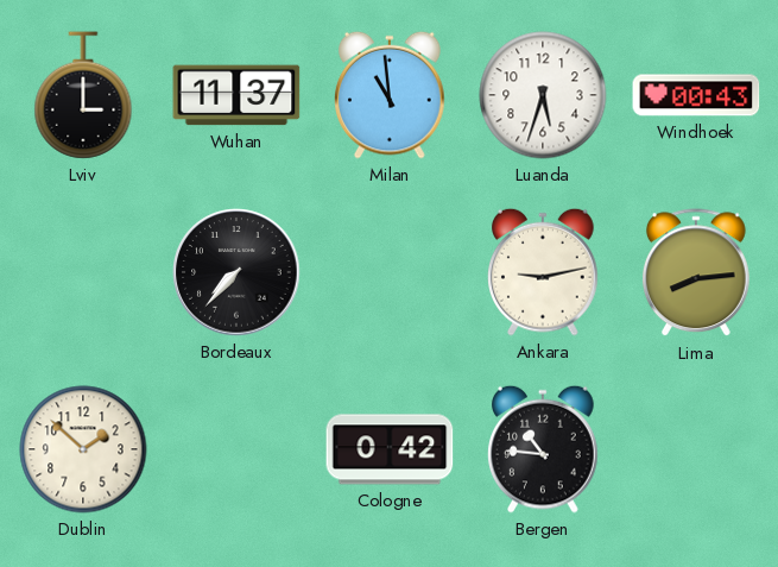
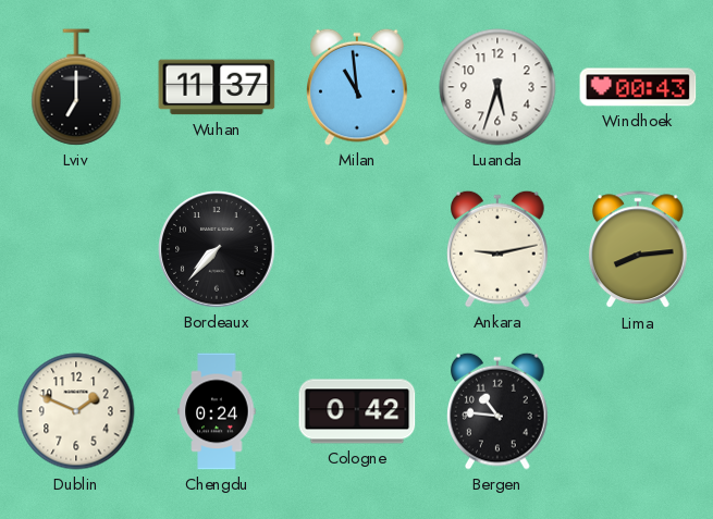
Lviv: 3:00 -> 7:00 (76, 87)
Dublin: 1:52 -> 1:49 (76, 411)
Chengdu: none -> 0:24 (217, 411)
